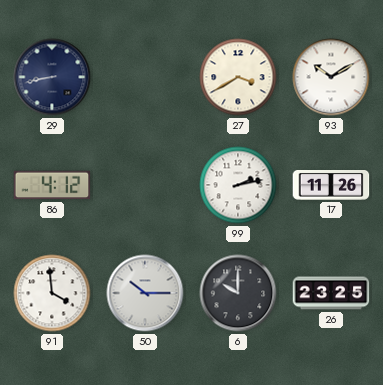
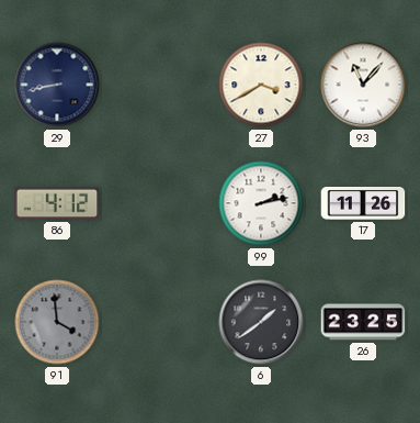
93: 10:10 -> 11:07 (363, 85)
91 dial: white -> grey (57, 322)
50: 10:15 -> none (145, 293)
6: 10:00 -> 1:39 (261, 322)
